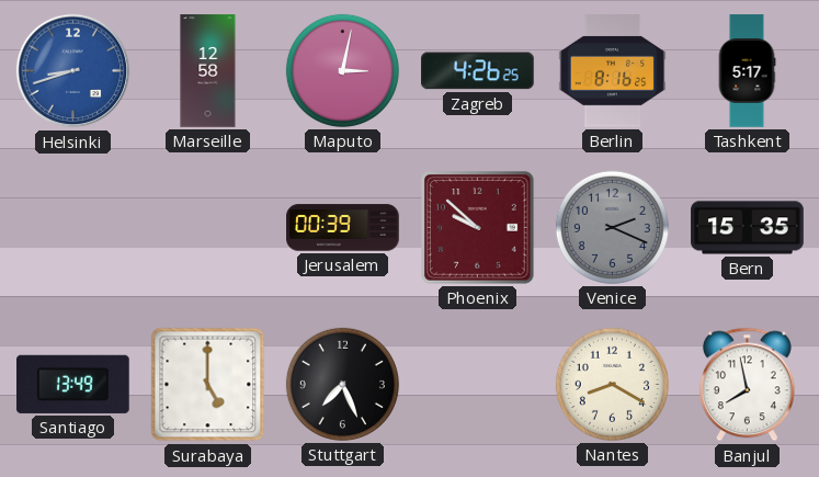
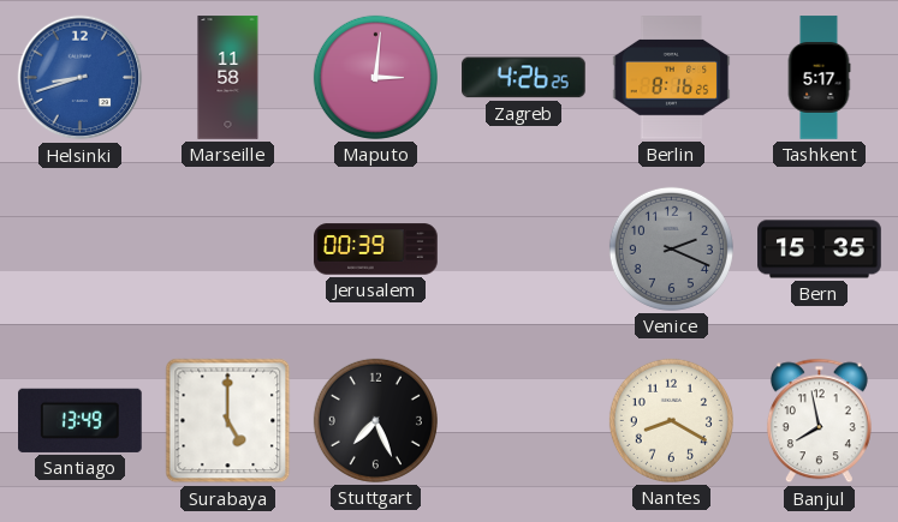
Marseille: 12:58 -> 11:58 (228, 78)
Maputo: 3:02 -> 3:01 (375, 77)
Phoenix: 9:52 -> none (478, 228)
